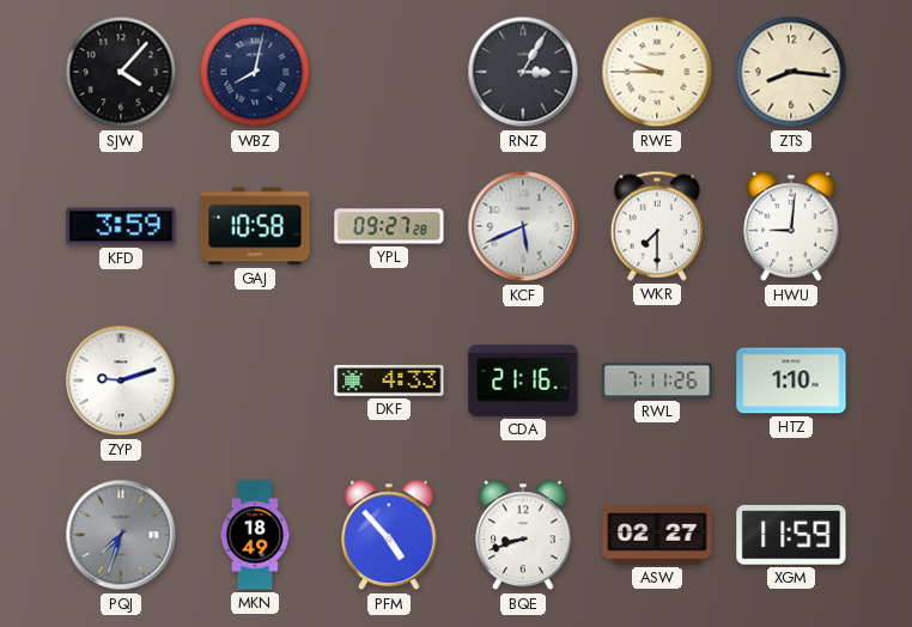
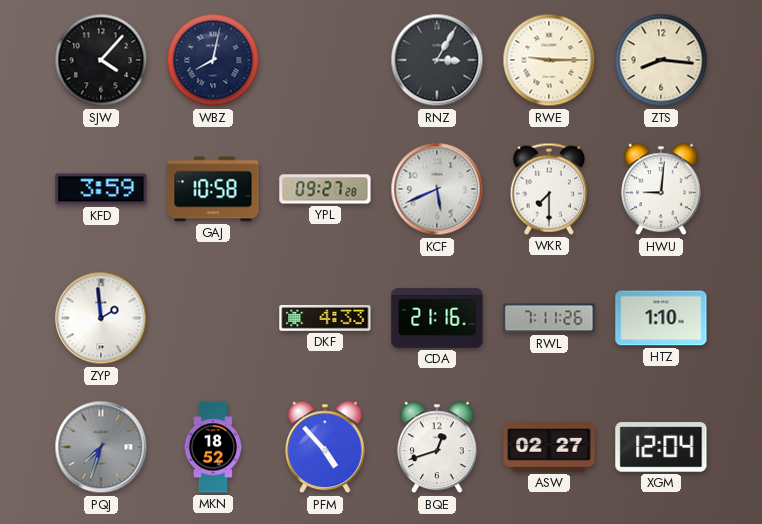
RWE: 9:45 -> 9:15 (549, 60)
ZYP: 9:12 -> 1:59 (101, 318)
MKN: 18:49 -> 18:52 (212, 447)
BQE: 8:42 -> 12:42 (437, 447)
XGM: 11:59 -> 12:04 (661, 447)
